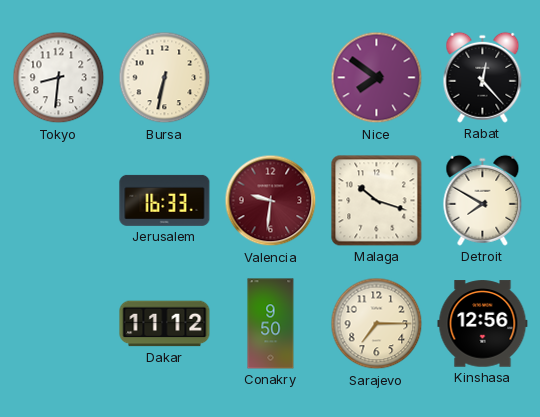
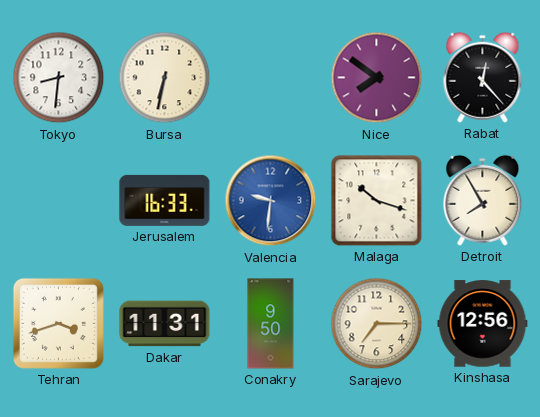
Valencia dial: burgundy -> blue (271, 201)
Detroit: 7:50 -> 7:55 (483, 200)
Tehran: none -> 3:42 (58, 323)
Dakar: 11:12 -> 11:31 (165, 324)
